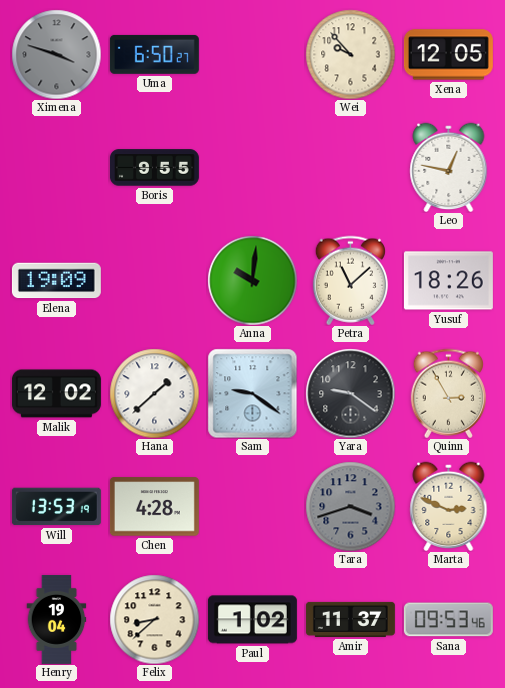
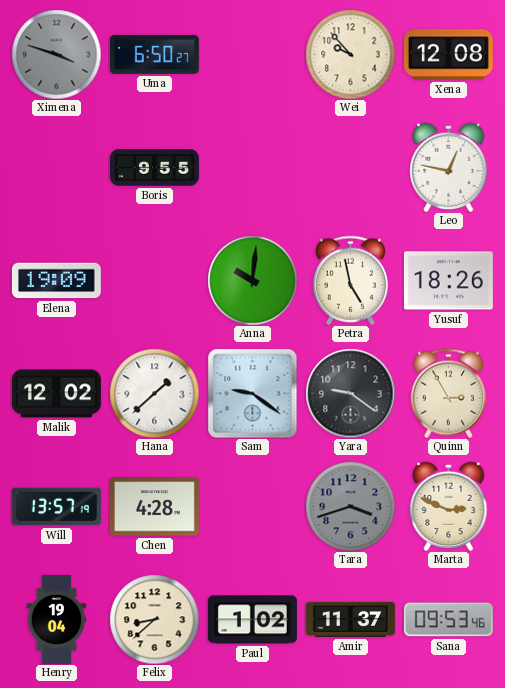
Xena: 12:05 -> 12:08 (448, 55)
Petra: 11:08 -> 4:58 (350, 280)
Will: 13:53 -> 13:57 (56, 507)
